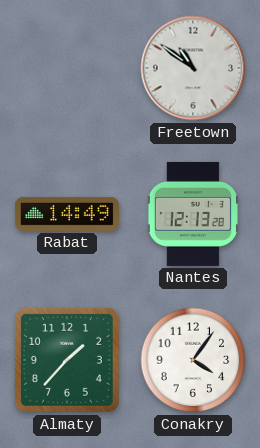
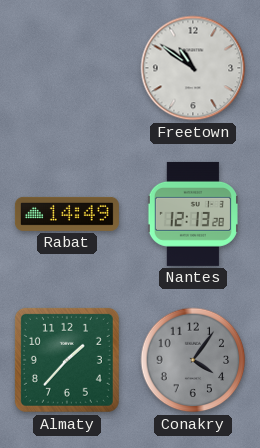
Conakry dial: white -> grey (193, 360)
